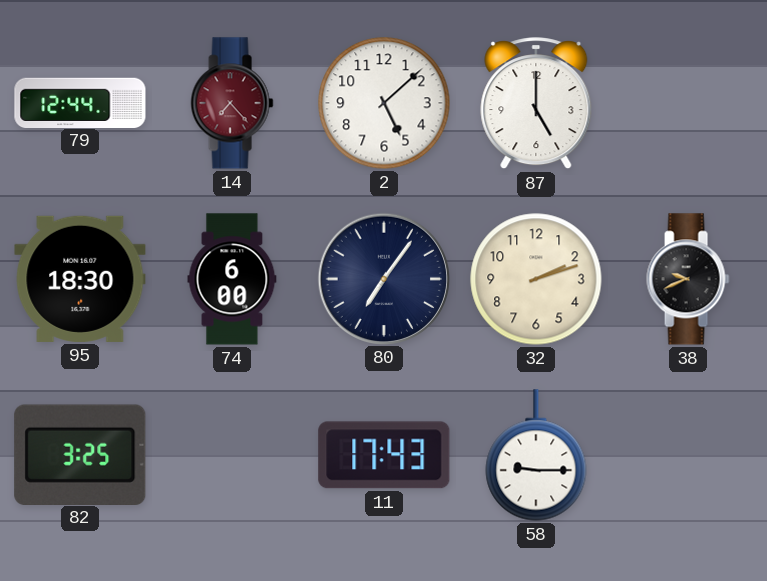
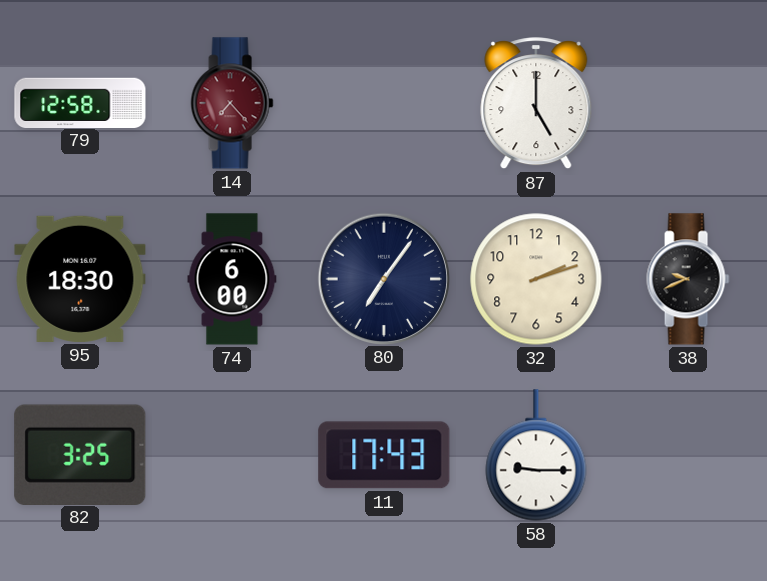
79: 12:44 -> 12:58 (80, 102)
2: 5:08 -> none (384, 103)
